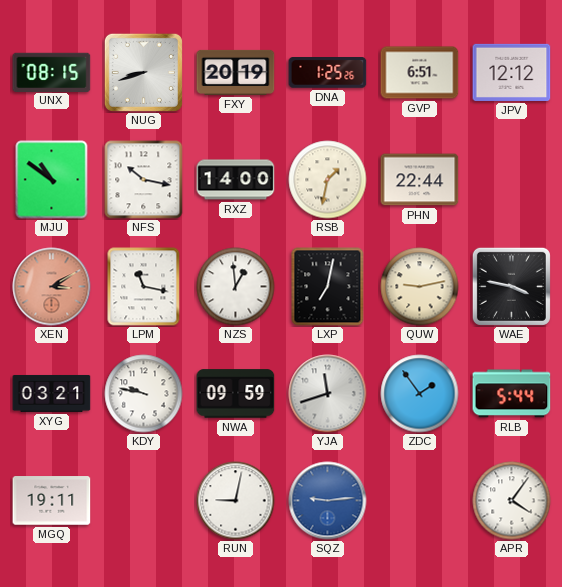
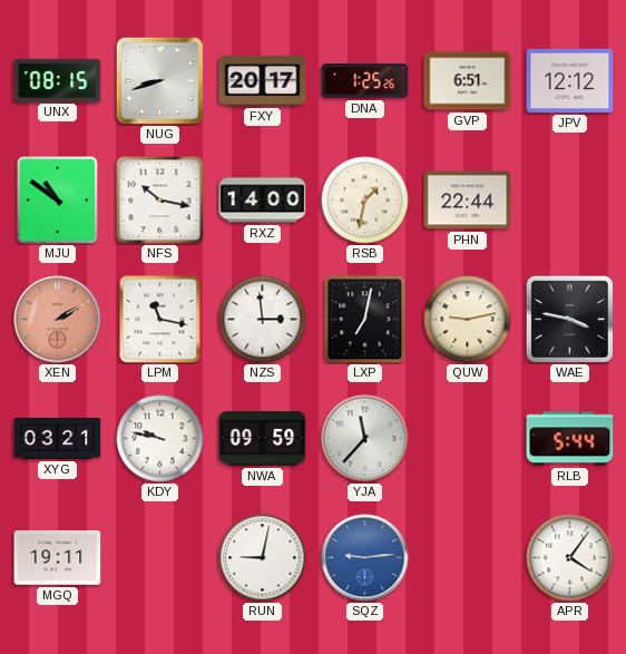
FXY: 20:19 -> 20:17 (263, 80)
XEN: 3:10 -> 2:10 (58, 320)
NZS: 12:59 -> 2:59 (263, 320)
YJA: 11:42 -> 11:37 (365, 439)
ZDC: 1:54 -> none (420, 394)
